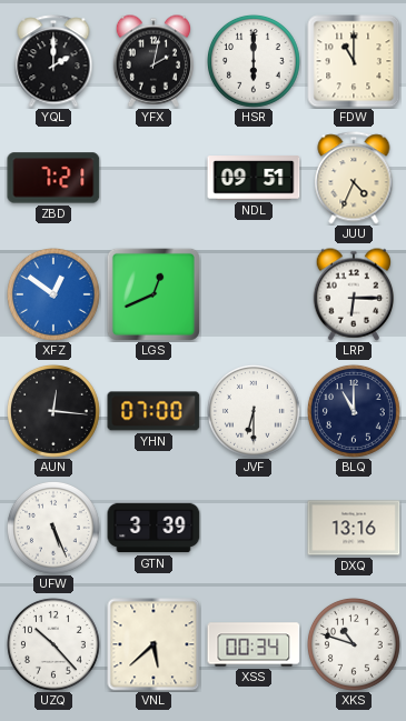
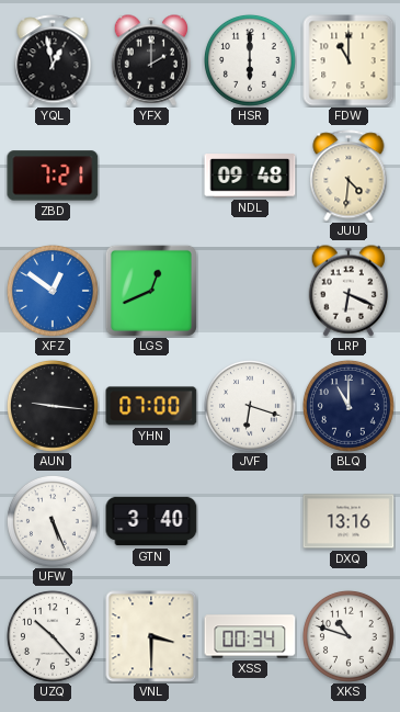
YQL: 2:00 -> 12:58 (53, 60)
YFX: 2:02 -> 2:00 (150, 60)
NDL: 09:51 -> 09:48 (250, 176)
JUU: 4:34 -> 4:31 (348, 176)
LRP: 6:15 -> 6:19 (347, 291)
AUN: 12:16 -> 9:16 (53, 406)
JVF: 6:30 -> 6:18 (250, 406)
GTN: 3:39 -> 3:40 (151, 521)
VNL: 5:38 -> 3:30 (151, 636)
